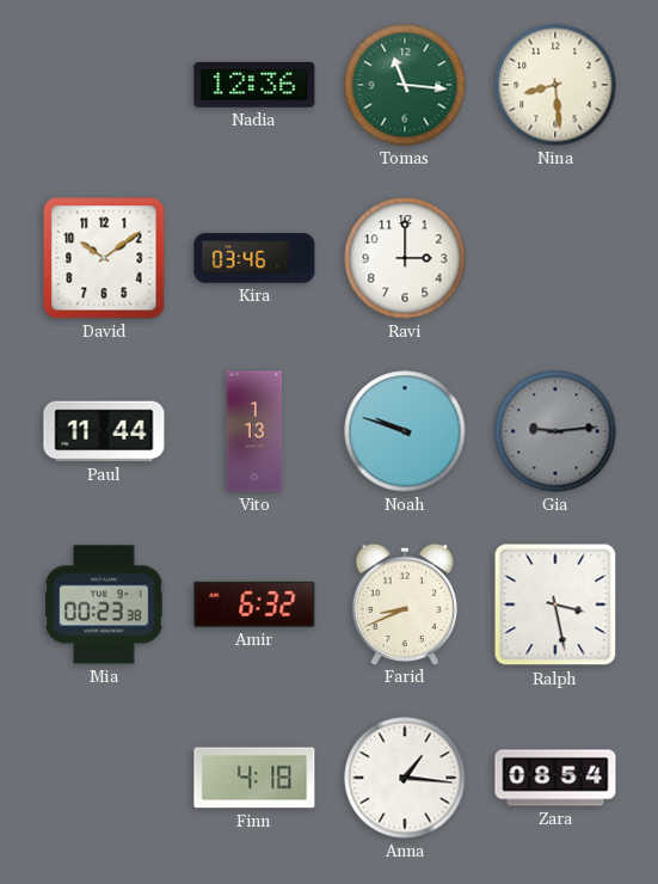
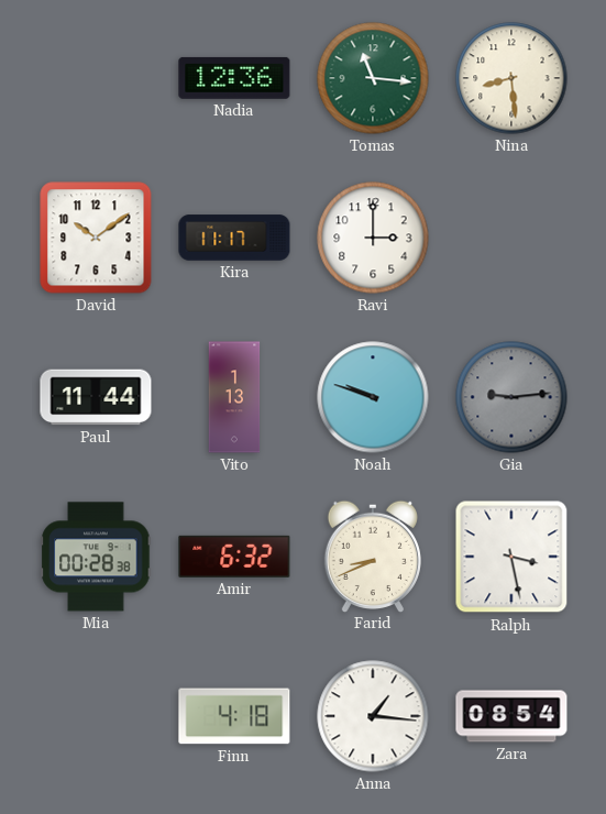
Kira: 03:46 -> 11:17 (234, 238)
Mia: 00:23 -> 00:28 (96, 557)
